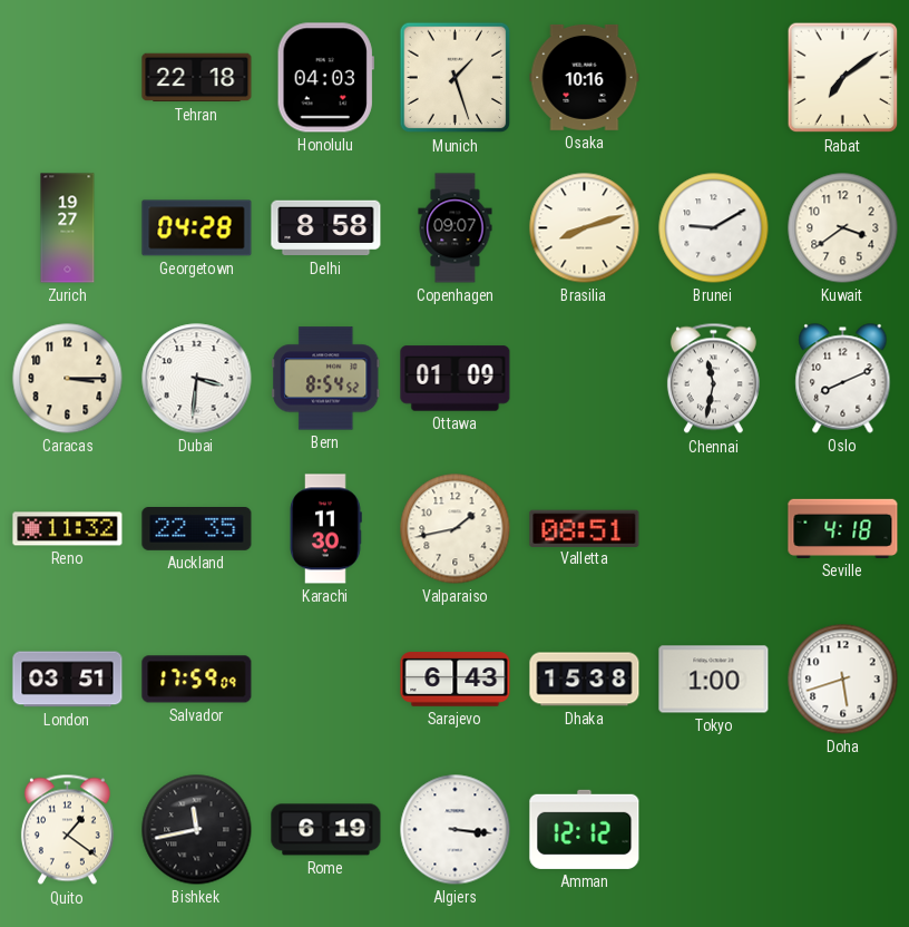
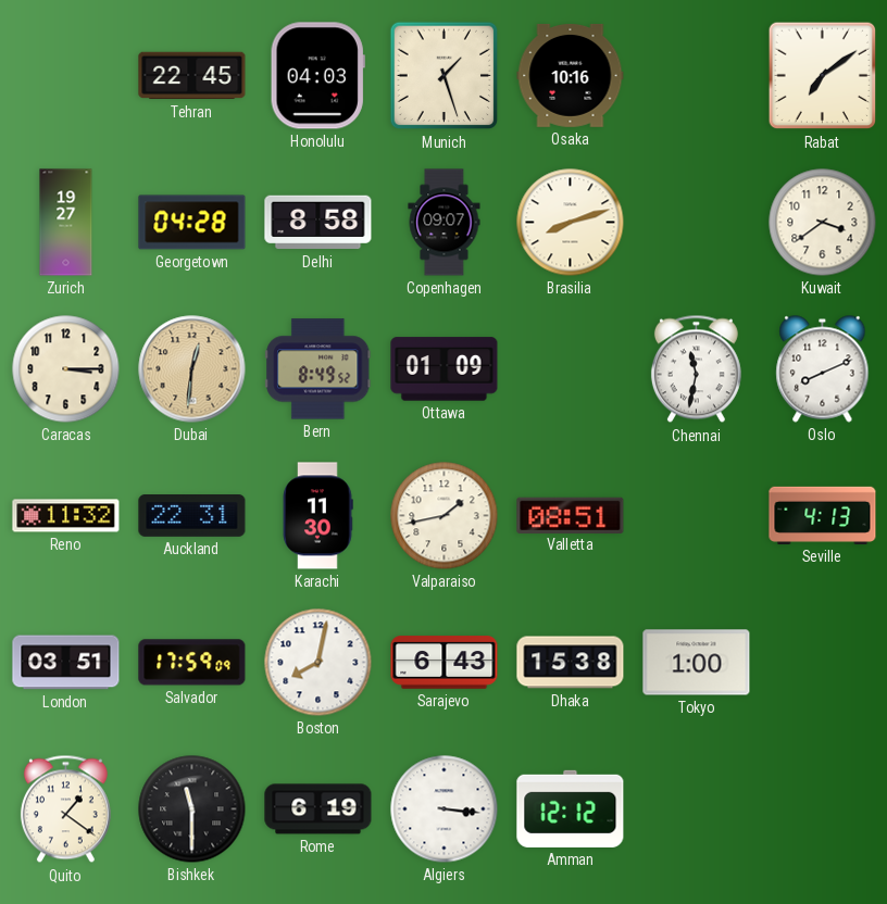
Tehran: 22:18 -> 22:45 (192, 76)
Brunei: 9:10 -> none (714, 228)
Dubai: 3:31 -> 12:31 (192, 369)
Dubai dial: white -> champagne (192, 369)
Bern: 8:54 -> 8:49 (318, 369)
Auckland: 22:35 -> 22:31 (192, 516)
Seville: 4:18 -> 4:13 (823, 515)
Boston: none -> 8:02 (318, 663)
Doha: 5:42 -> none (843, 680)
Bishkek: 11:43 -> 11:30 (192, 809)
